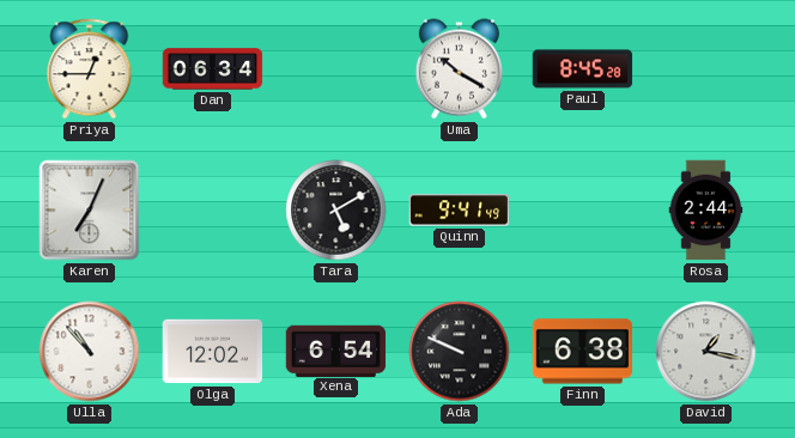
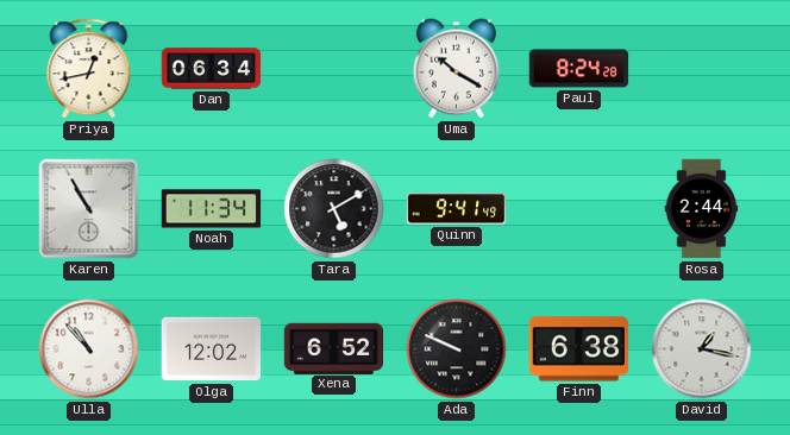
Priya: 12:45 -> 12:43 (89, 69)
Paul: 8:45 -> 8:24 (579, 69)
Karen: 7:04 -> 10:55 (89, 209)
Noah: none -> 11:34 (212, 209)
Xena: 6:54 -> 6:52 (334, 348)
